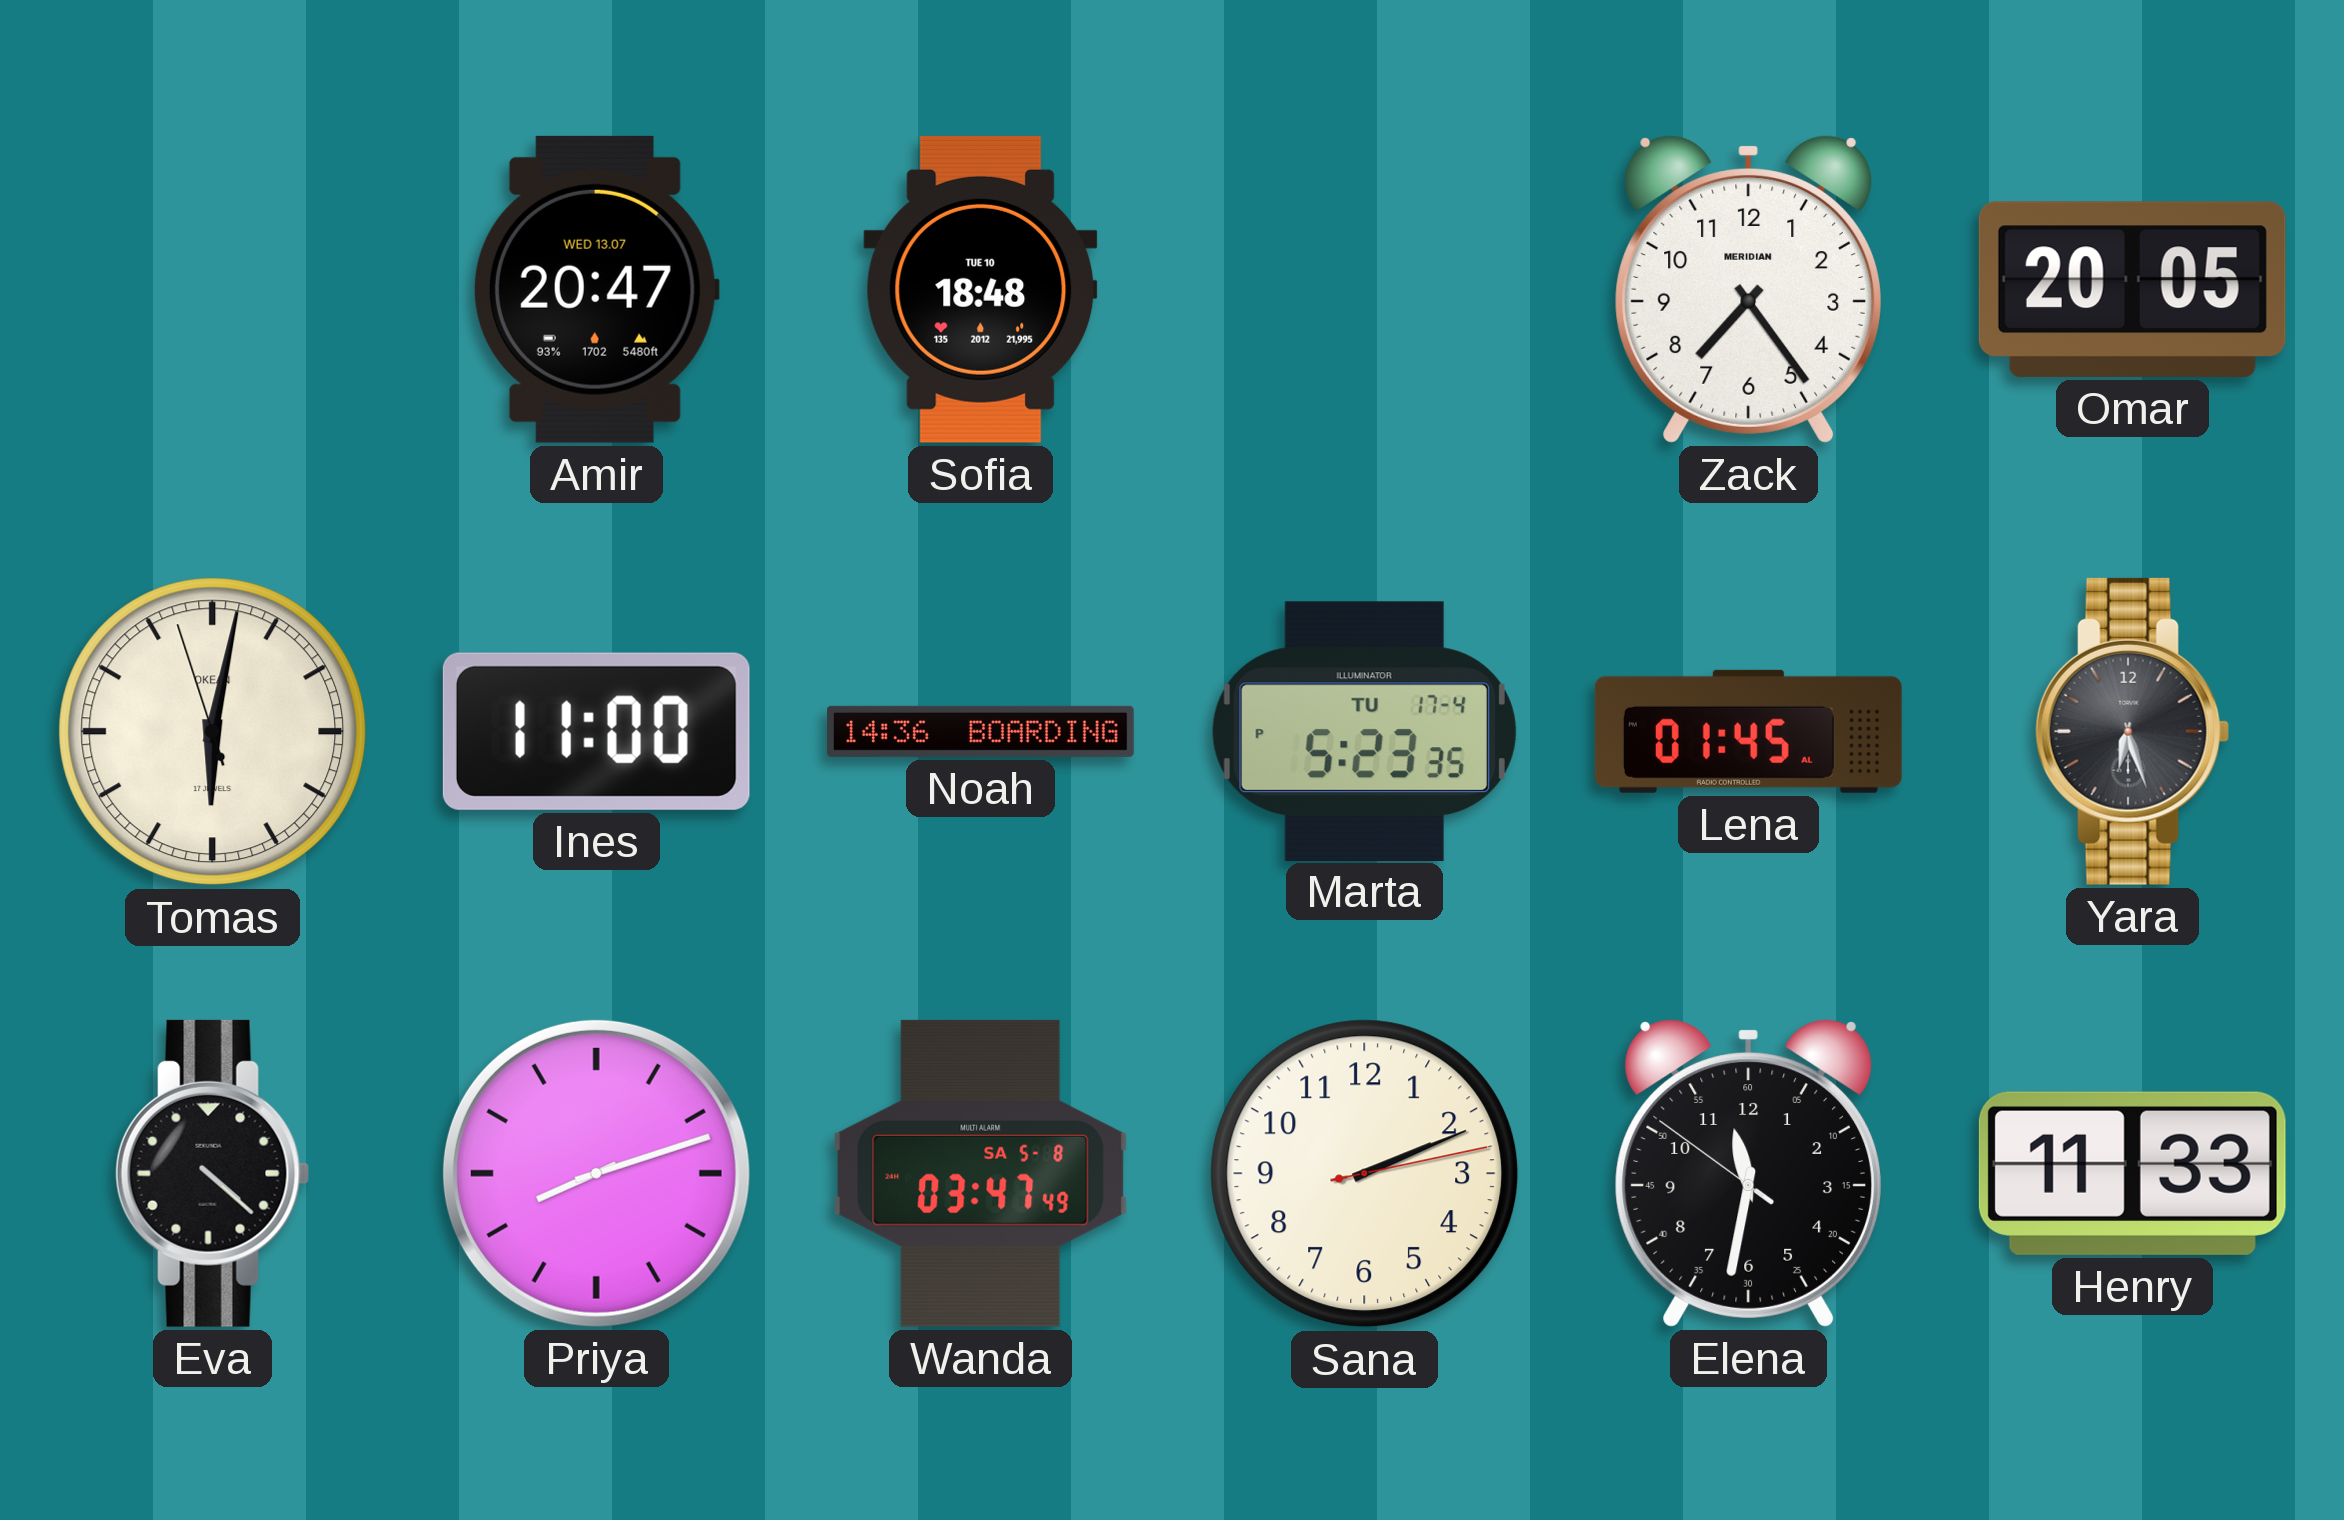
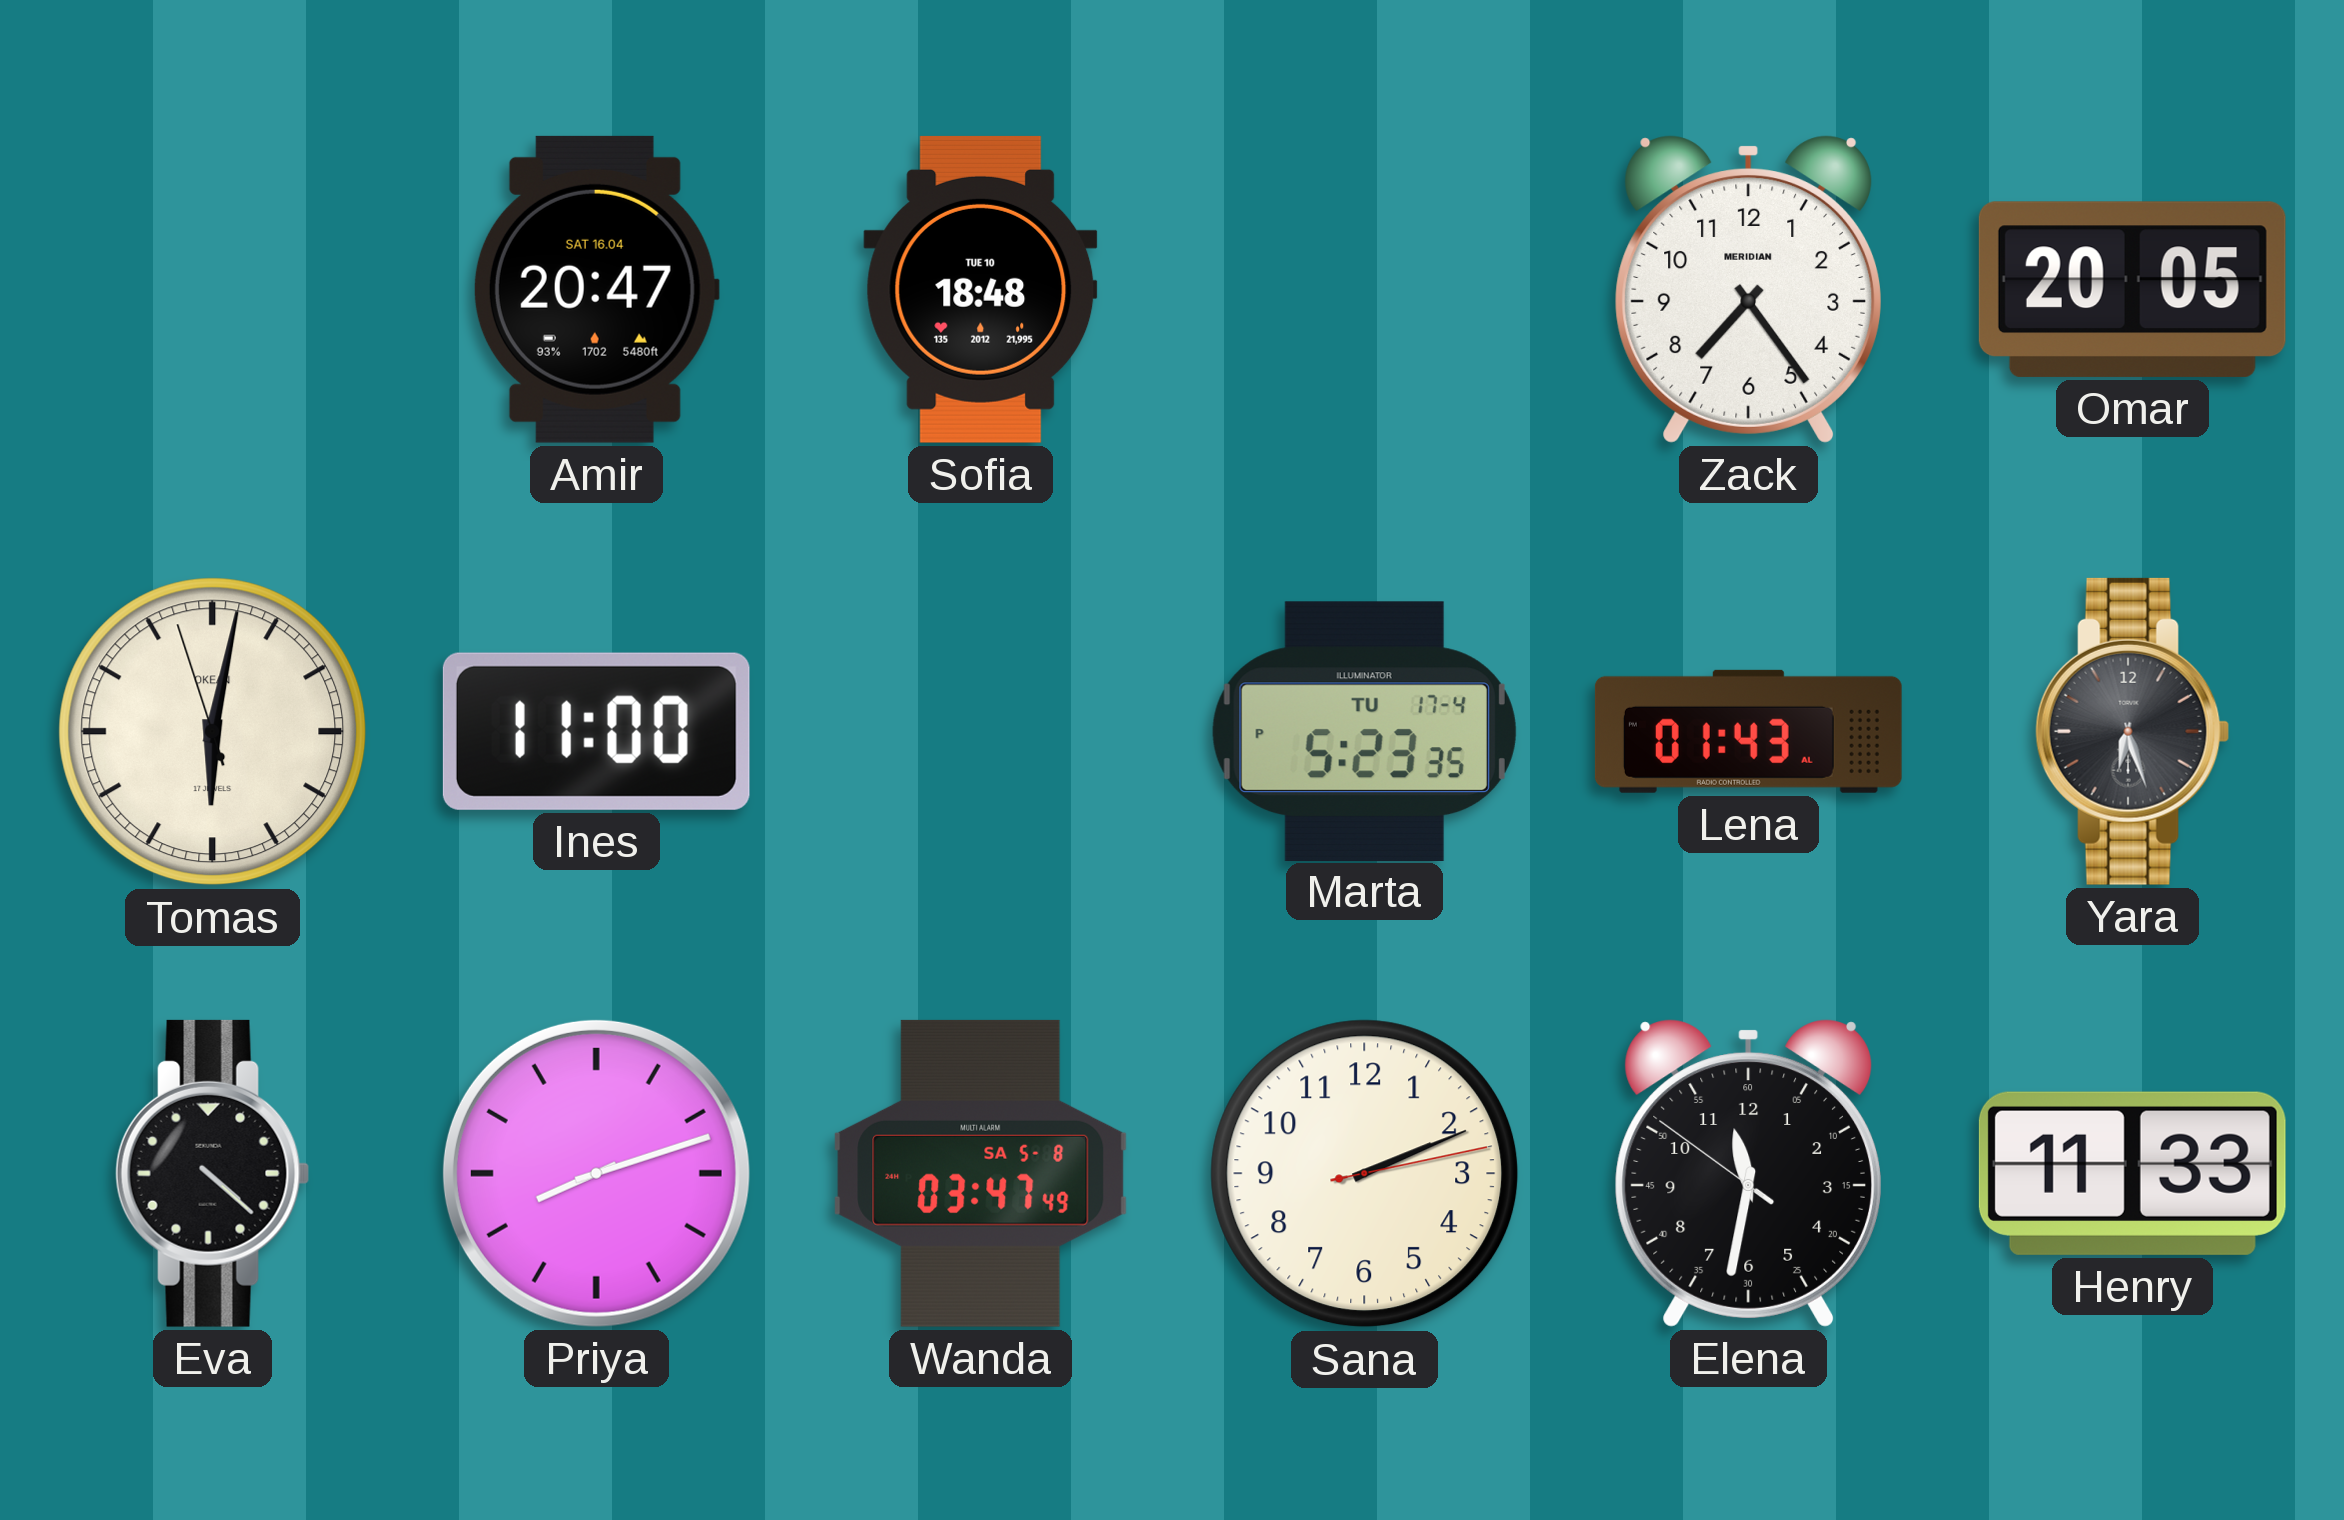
Amir date: WED 13.07 -> SAT 16.04 (596, 289)
Noah: 14:36 -> none (980, 731)
Lena: 01:45 -> 01:43 (1748, 731)
